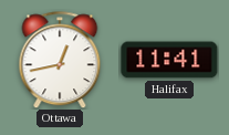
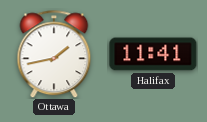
Ottawa: 12:43 -> 1:43 (54, 54)
